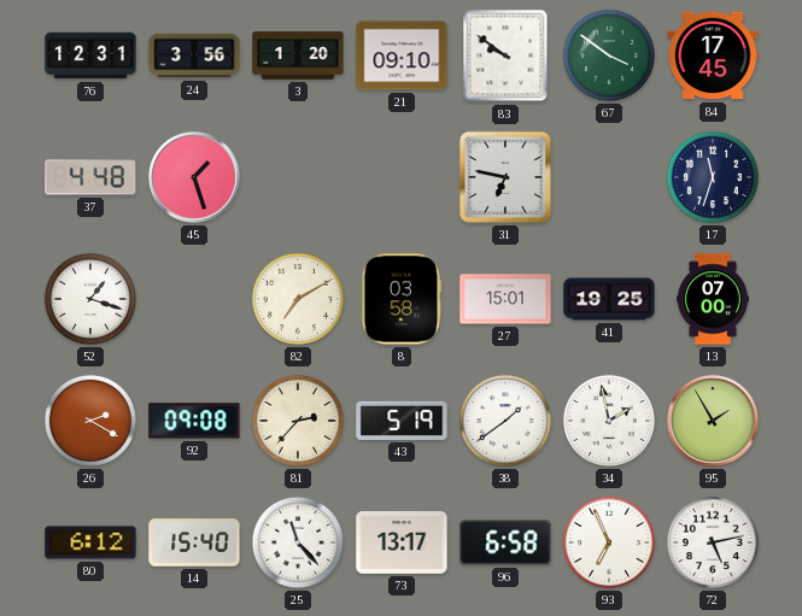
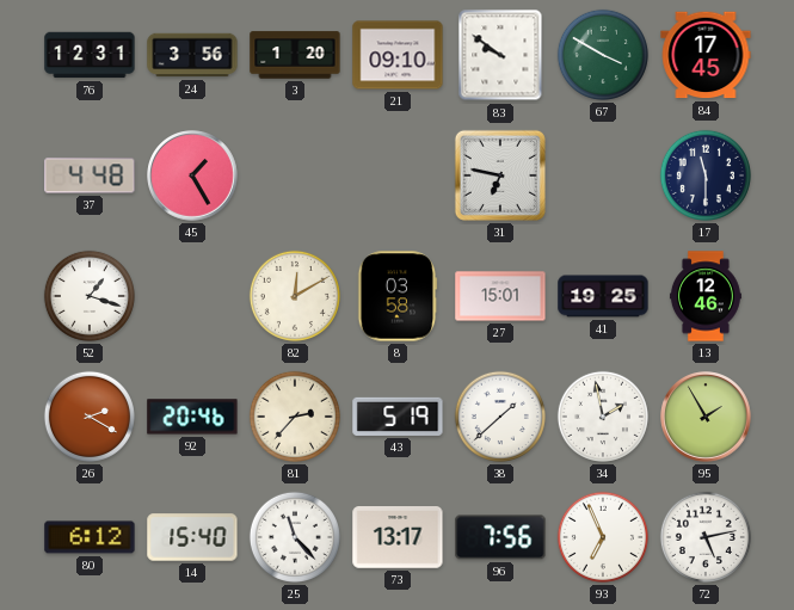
67: 3:51 -> 3:50 (603, 55)
45: 1:27 -> 1:25 (192, 175)
17: 11:33 -> 11:30 (706, 175)
82: 7:10 -> 12:10 (295, 296)
13: 07:00 -> 12:46 (706, 296)
92: 09:08 -> 20:46 (192, 417)
38: 1:39 -> 1:38 (500, 417)
96: 6:58 -> 7:56 (500, 537)
